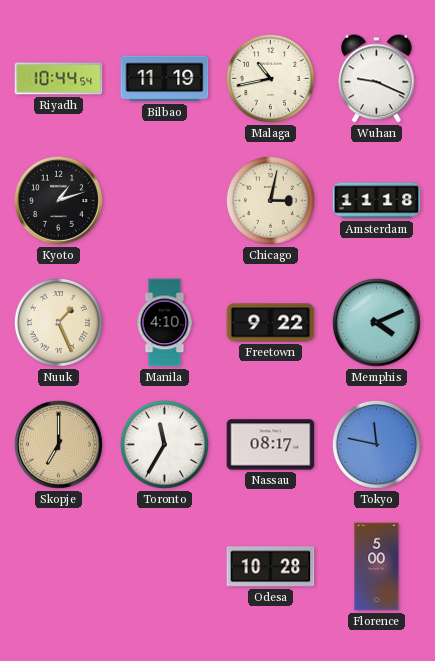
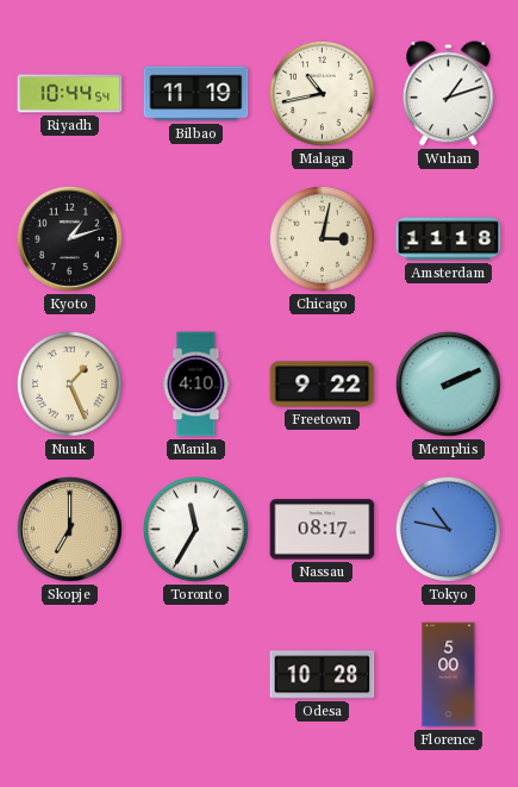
Wuhan: 9:19 -> 1:12 (449, 94)
Memphis: 4:11 -> 2:11 (448, 383)
Tokyo: 11:47 -> 10:47 (448, 529)
